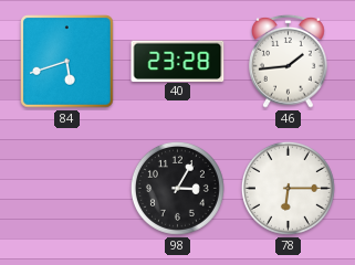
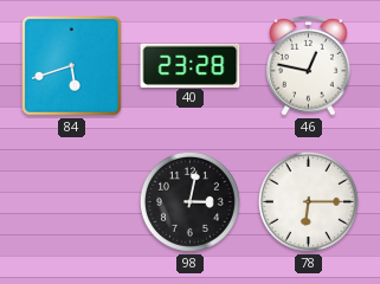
46: 1:44 -> 12:47 (309, 65)
98: 3:05 -> 3:02 (189, 201)
